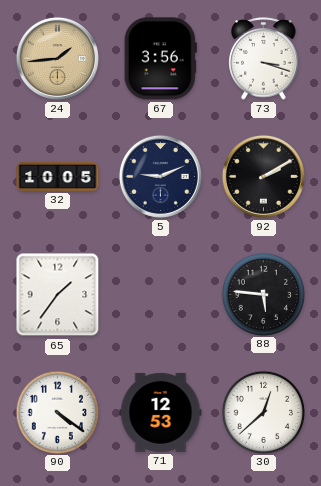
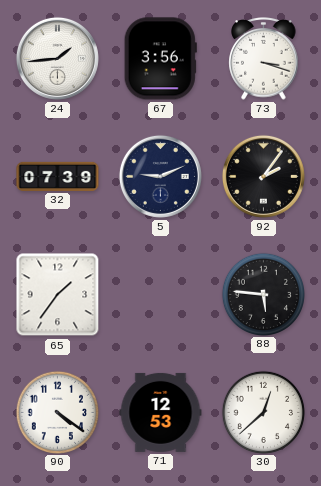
24 dial: champagne -> white (57, 58)
32: 10:05 -> 07:39 (58, 176)
92: 2:10 -> 2:06 (263, 176)
